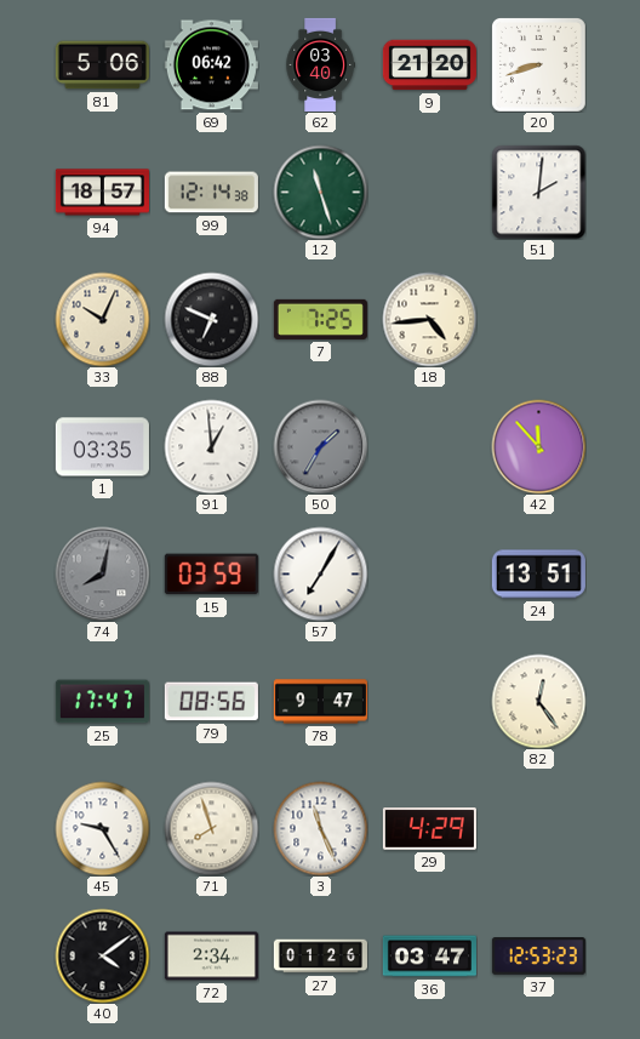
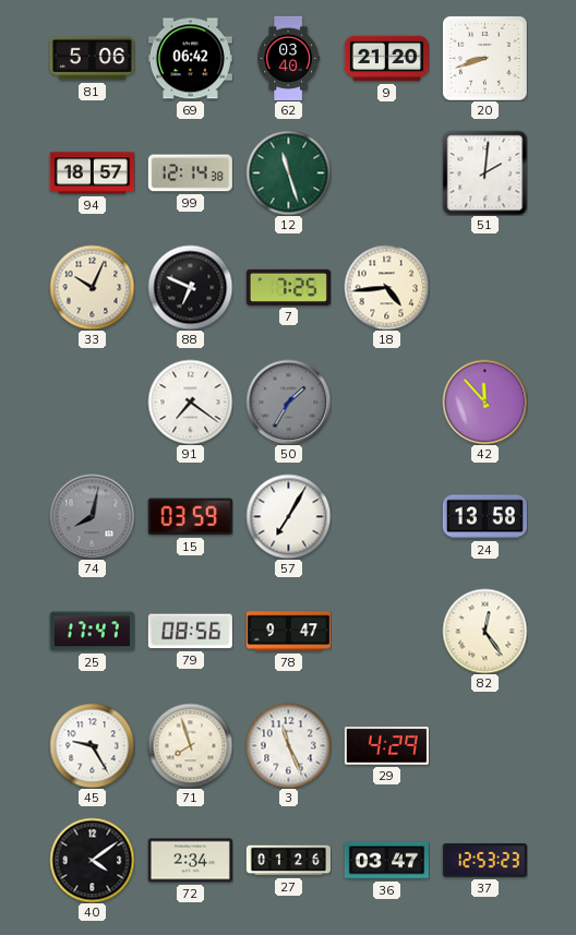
1: 03:35 -> none (102, 447)
91: 12:59 -> 7:21 (190, 401)
24: 13:51 -> 13:58 (484, 517)
